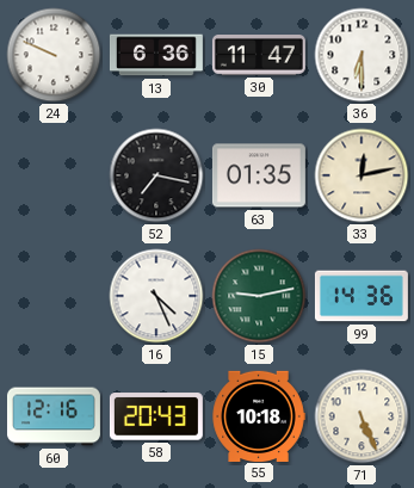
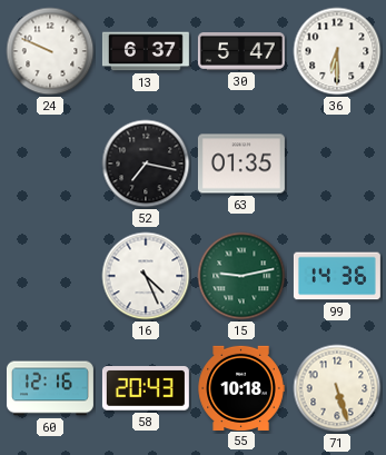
13: 6:36 -> 6:37 (146, 51)
30: 11:47 -> 5:47 (241, 52)
33: 12:13 -> none (362, 175)
71: 5:26 -> 5:27 (337, 388)
